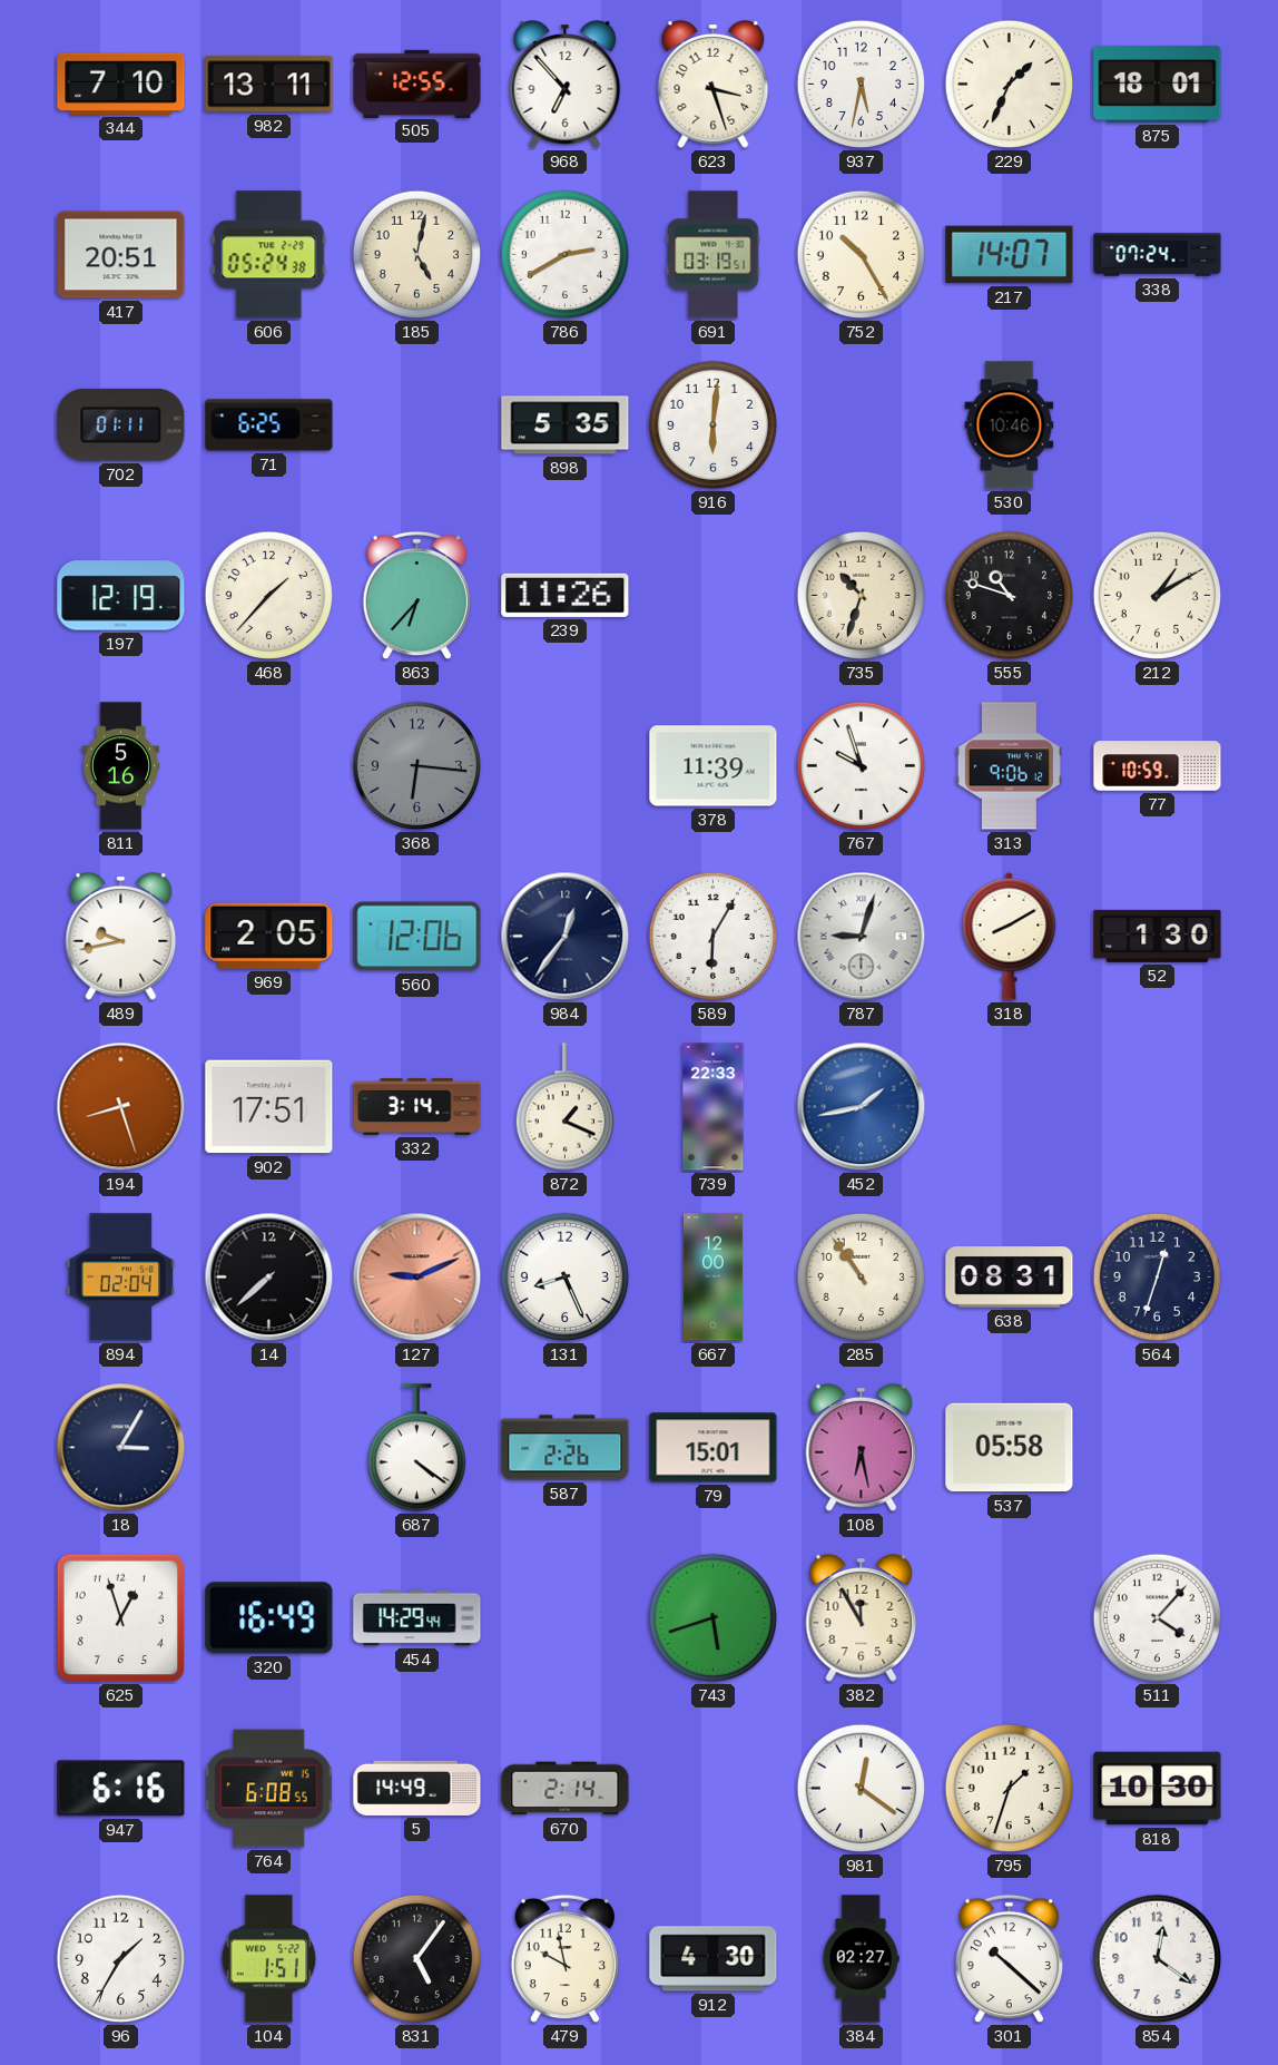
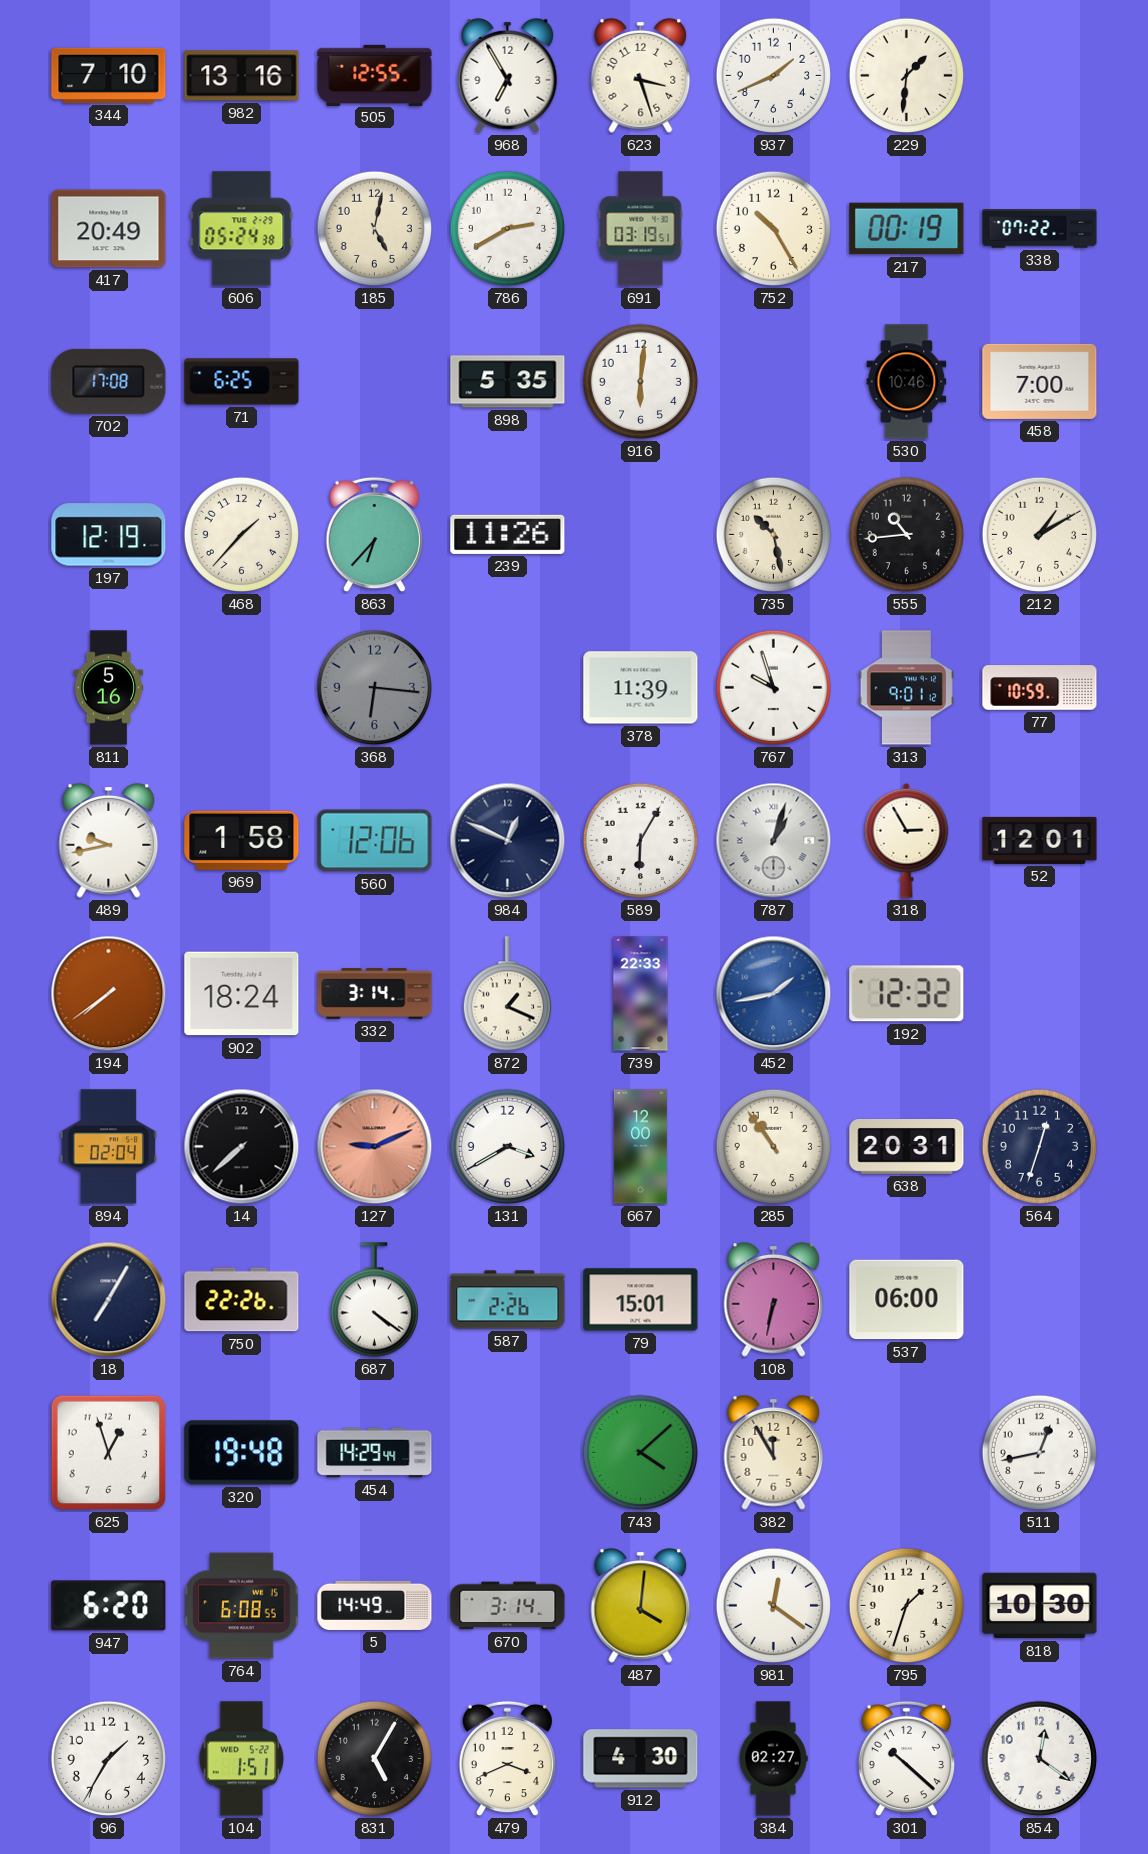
982: 13:11 -> 13:16 (242, 76)
968: 6:53 -> 6:55 (508, 76)
937: 5:32 -> 1:41 (774, 76)
229: 1:34 -> 1:31 (907, 76)
875: 18:01 -> none (1158, 84)
417: 20:51 -> 20:49 (109, 229)
217: 14:07 -> 00:19 (907, 229)
338: 07:24 -> 07:22 (1040, 229)
702: 01:11 -> 17:08 (109, 381)
458: none -> 7:00 (1040, 381)
735: 10:33 -> 10:28 (774, 535)
555: 10:48 -> 10:44 (907, 535)
313: 9:06 -> 9:01 (906, 688)
969: 2:05 -> 1:58 (242, 840)
984: 12:36 -> 12:49 (508, 841)
787: 9:03 -> 1:03 (774, 841)
318: 8:10 -> 2:55 (907, 840)
52: 1:30 -> 12:01 (1040, 840)
194: 8:27 -> 7:39 (109, 994)
902: 17:51 -> 18:24 (242, 994)
192: none -> 12:32 (907, 994)
131: 8:26 -> 3:40 (508, 1147)
638: 08:31 -> 20:31 (907, 1147)
18: 3:05 -> 7:05 (109, 1300)
750: none -> 22:26 (242, 1300)
108: 6:28 -> 6:32 (774, 1300)
537: 05:58 -> 06:00 (907, 1300)
320: 16:49 -> 19:48 (242, 1453)
743: 5:42 -> 4:08 (641, 1453)
511: 4:07 -> 12:43 (1040, 1453)
947: 6:16 -> 6:20 (109, 1606)
670: 2:14 -> 3:14 (508, 1606)
487: none -> 4:01 (641, 1606)
831: 5:06 -> 5:05 (375, 1759)
479: 9:58 -> 3:41 (507, 1759)
